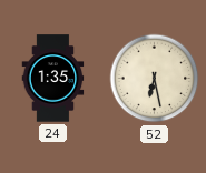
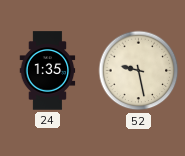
52: 6:28 -> 9:28 (139, 71)
